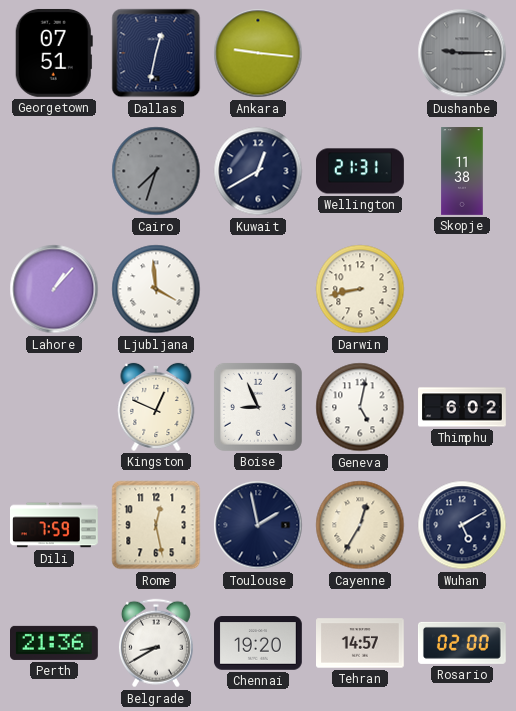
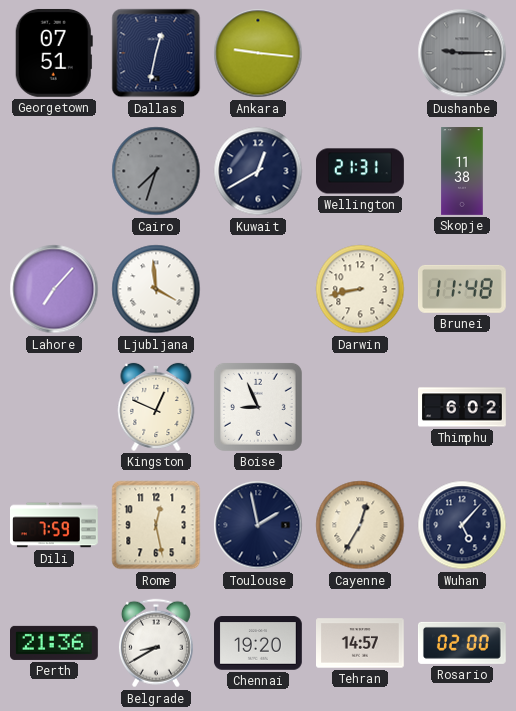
Lahore: 1:07 -> 7:07 (54, 289)
Brunei: none -> 11:48 (462, 289)
Geneva: 5:02 -> none (360, 407)
Wuhan: 5:10 -> 5:07 (462, 525)
